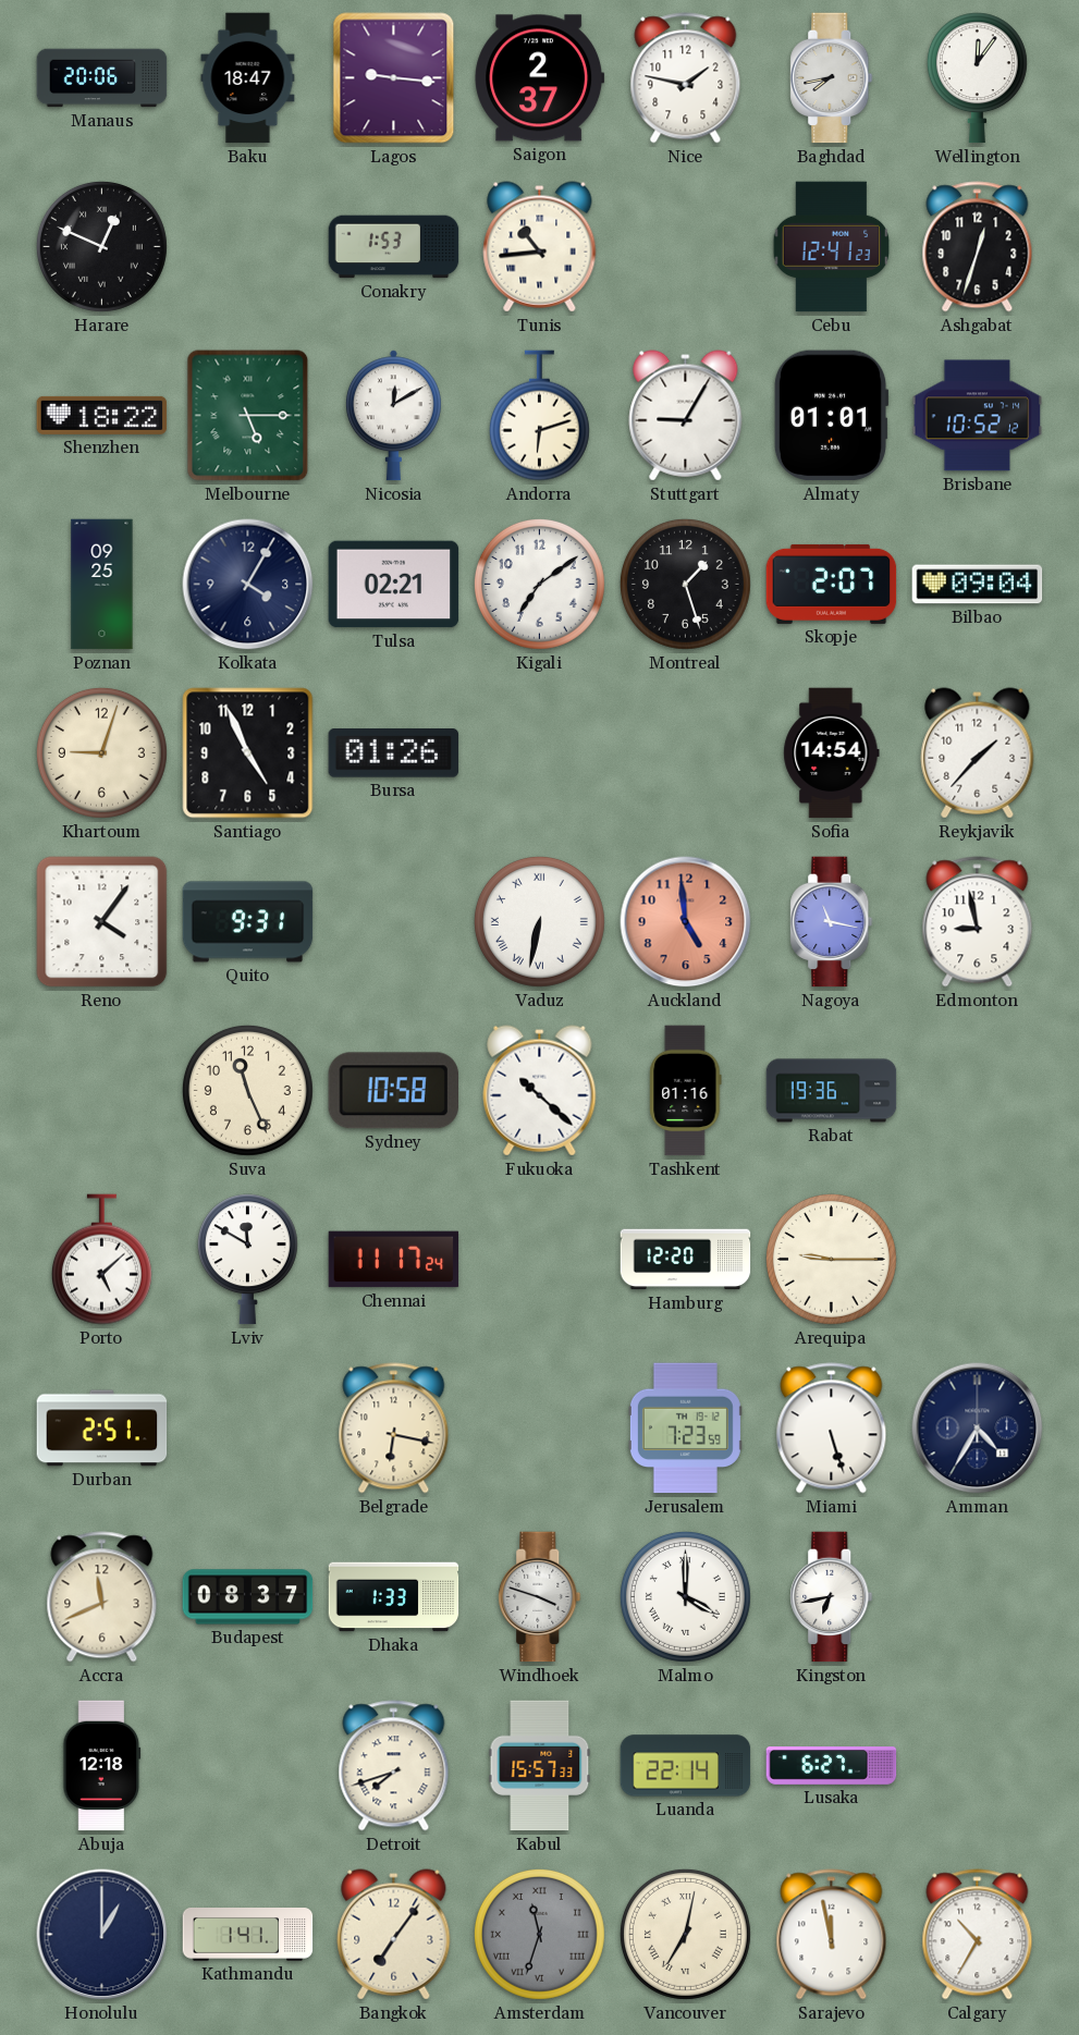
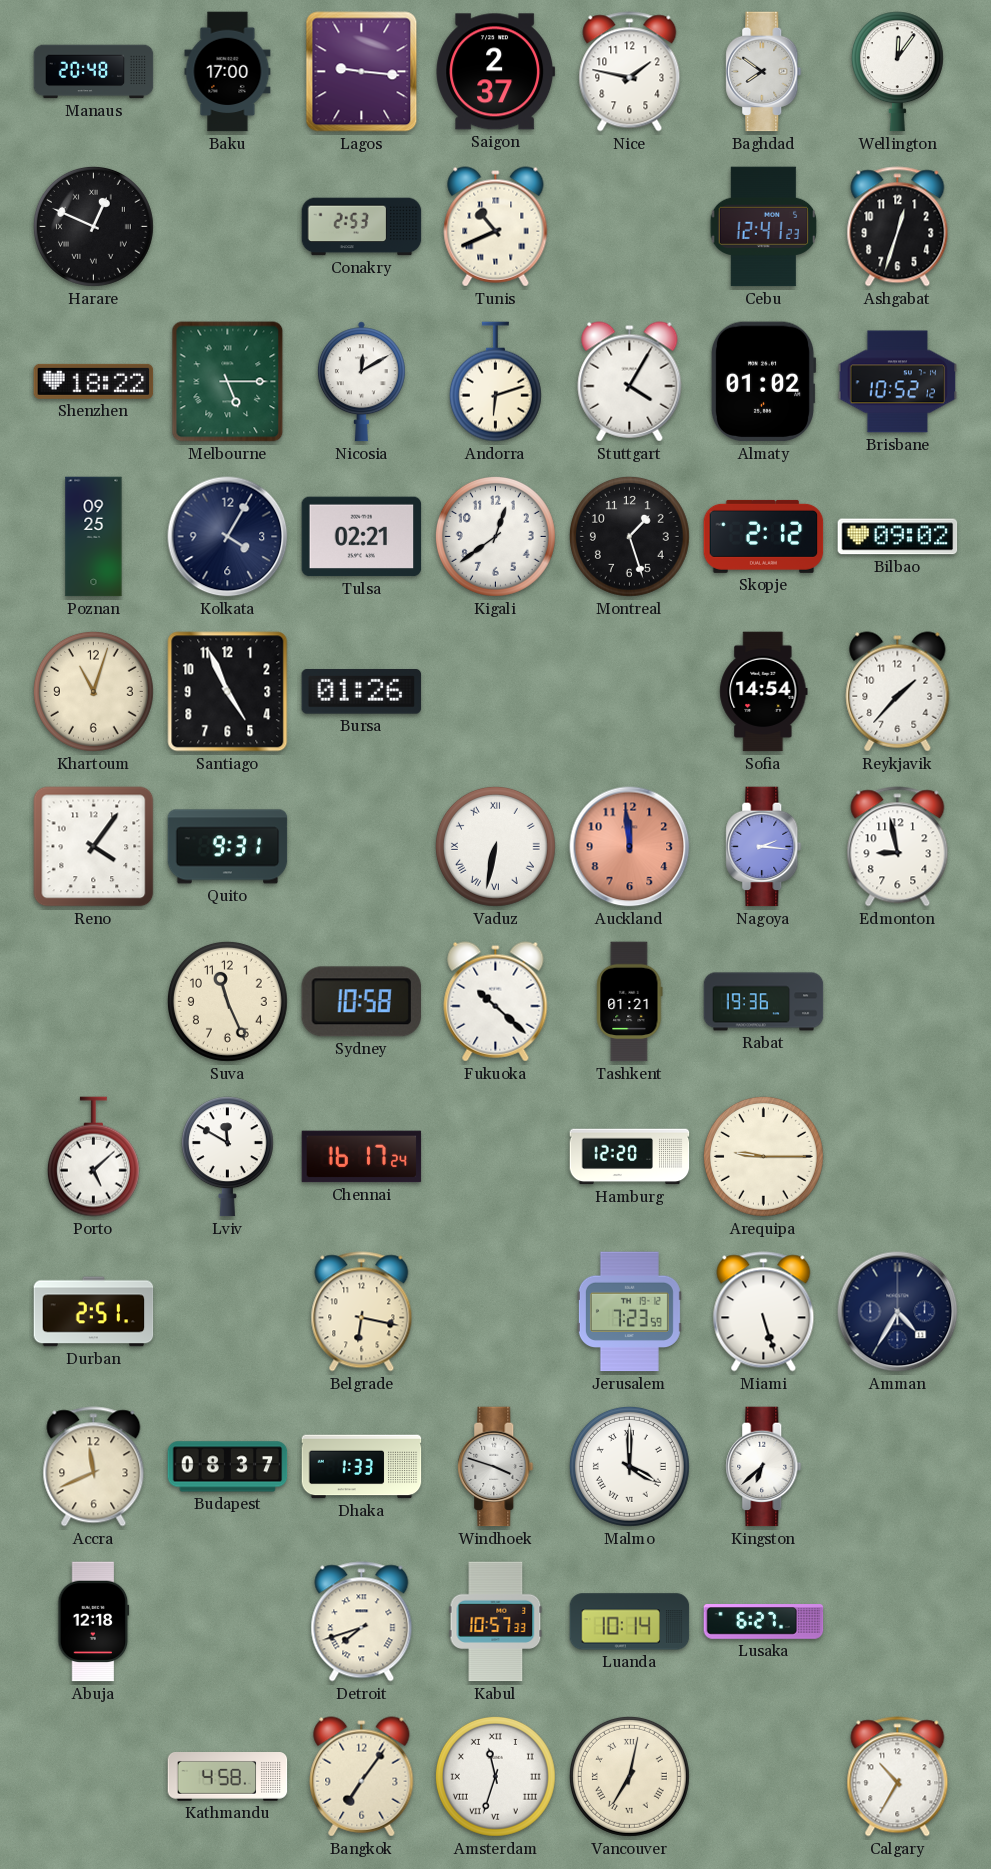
Manaus: 20:06 -> 20:48 (94, 72)
Baku: 18:47 -> 17:00 (228, 72)
Baghdad: 7:43 -> 7:51 (764, 72)
Conakry: 1:53 -> 2:53 (362, 227)
Tunis: 10:44 -> 10:41 (496, 227)
Stuttgart: 9:05 -> 4:05 (630, 382)
Almaty: 01:01 -> 01:02 (763, 382)
Kigali: 7:09 -> 12:39 (495, 536)
Skopje: 2:07 -> 2:12 (764, 536)
Bilbao: 09:04 -> 09:02 (898, 537)
Khartoum: 9:03 -> 11:03 (93, 691)
Auckland: 4:59 -> 11:59 (630, 847)
Nagoya: 11:17 -> 2:16 (764, 847)
Tashkent: 01:16 -> 01:21 (630, 1002)
Chennai: 11:17 -> 16:17 (362, 1157)
Kingston: 6:43 -> 6:38 (764, 1467)
Kabul: 15:57 -> 10:57 (496, 1622)
Luanda: 22:14 -> 10:14 (630, 1622)
Honolulu: 1:00 -> none (102, 1935)
Kathmandu: 1:41 -> 4:58 (228, 1777)
Amsterdam dial: grey -> white (495, 1776)
Sarajevo: 11:58 -> none (832, 1935)
